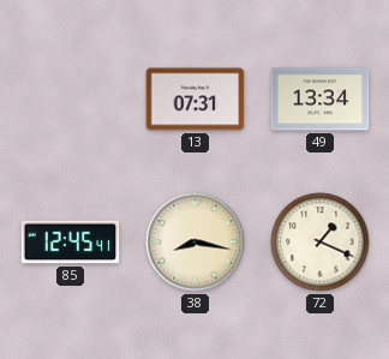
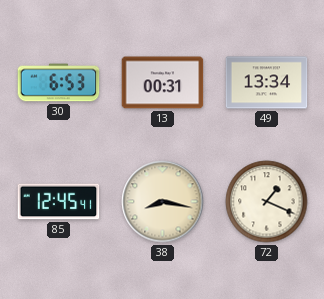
30: none -> 6:53 (59, 83)
13: 07:31 -> 00:31 (163, 83)
